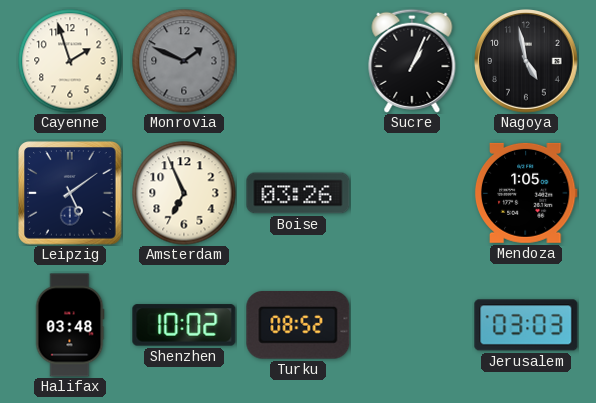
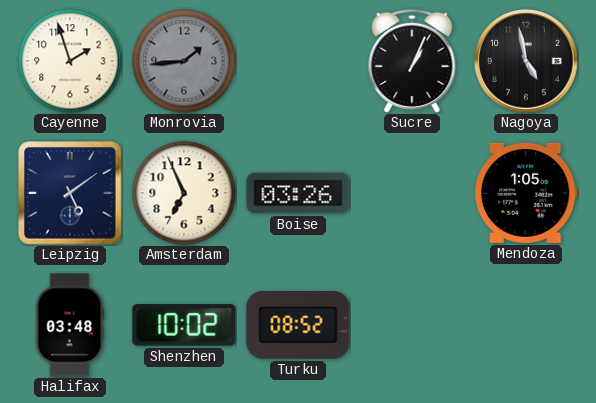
Monrovia: 1:49 -> 1:44 (184, 61)
Jerusalem: 03:03 -> none (526, 325)
